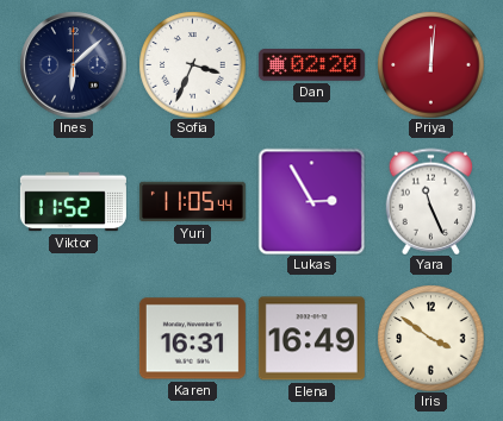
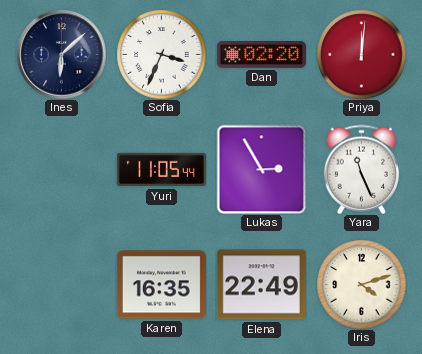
Viktor: 11:52 -> none (73, 202)
Karen: 16:31 -> 16:35 (161, 285)
Elena: 16:49 -> 22:49 (261, 285)
Iris: 3:51 -> 4:12 (361, 284)
